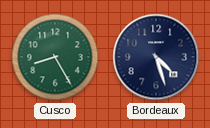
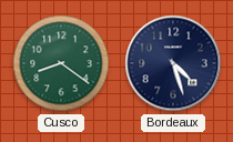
Cusco: 8:25 -> 8:21 (61, 63)
